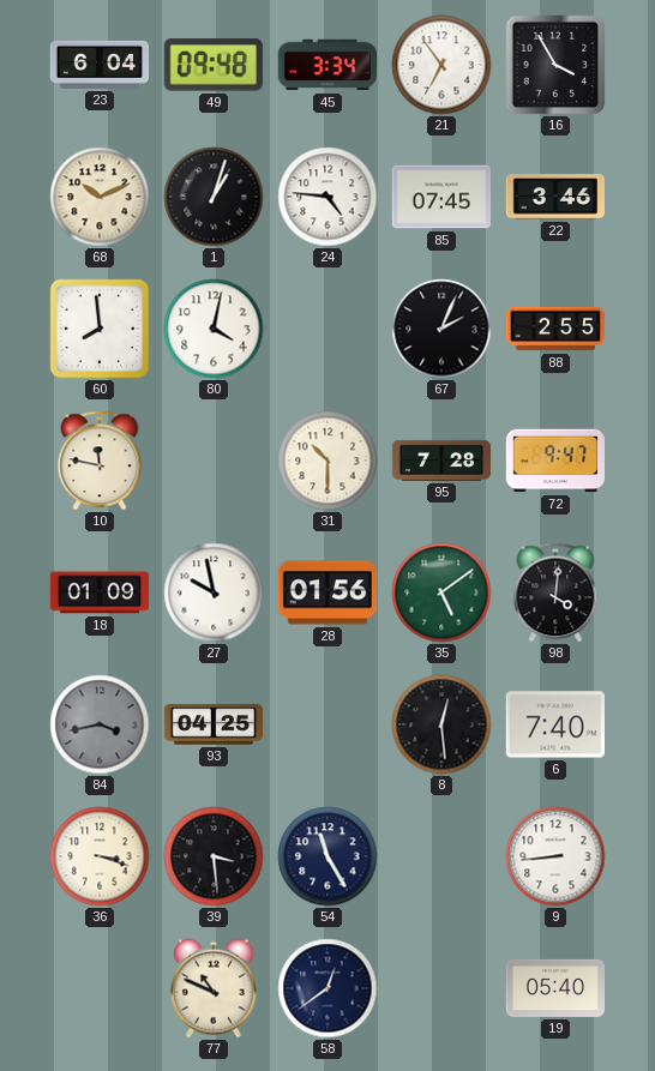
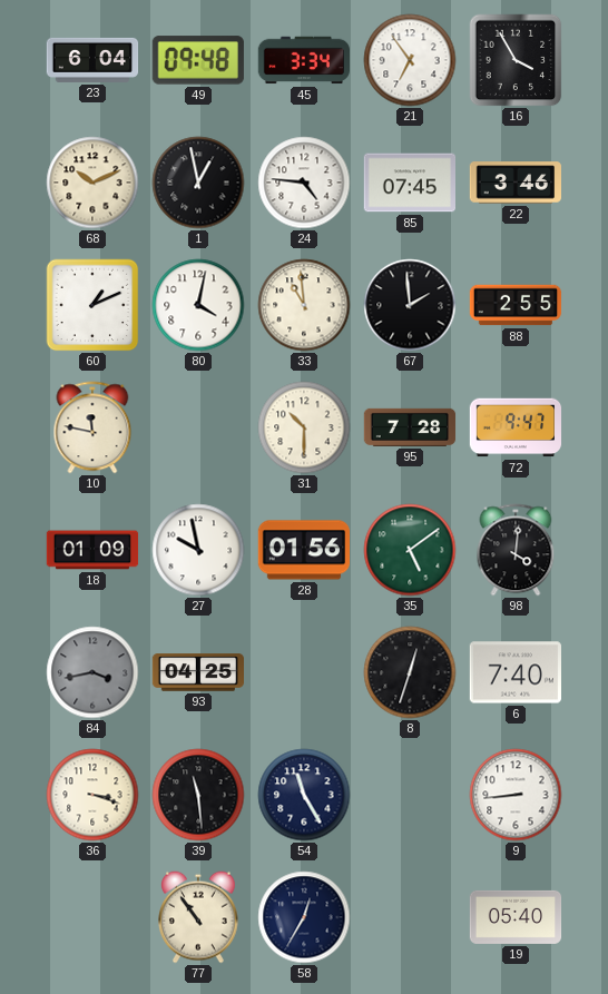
1: 1:03 -> 12:58 (198, 183)
60: 7:59 -> 1:11 (92, 305)
33: none -> 10:59 (304, 305)
67: 2:04 -> 1:59 (410, 305)
8: 12:29 -> 12:33 (410, 672)
39: 3:29 -> 11:29 (198, 795)
77: 10:49 -> 10:54 (199, 917)
58: 12:39 -> 12:35 (304, 917)
